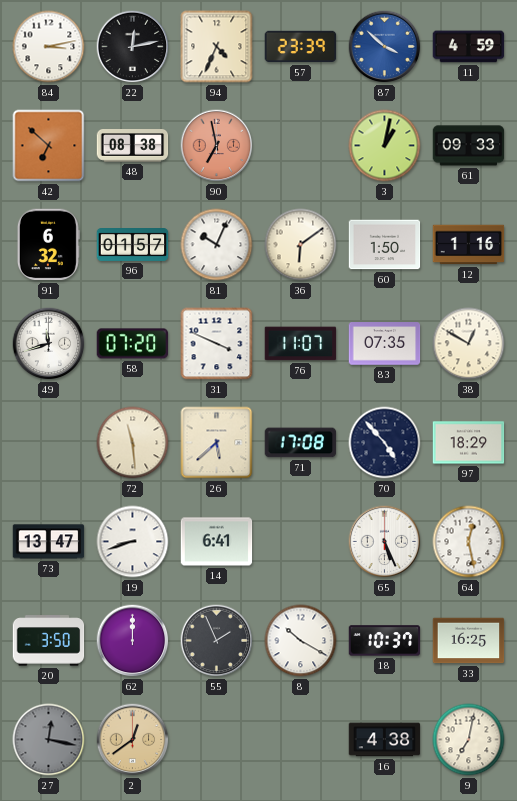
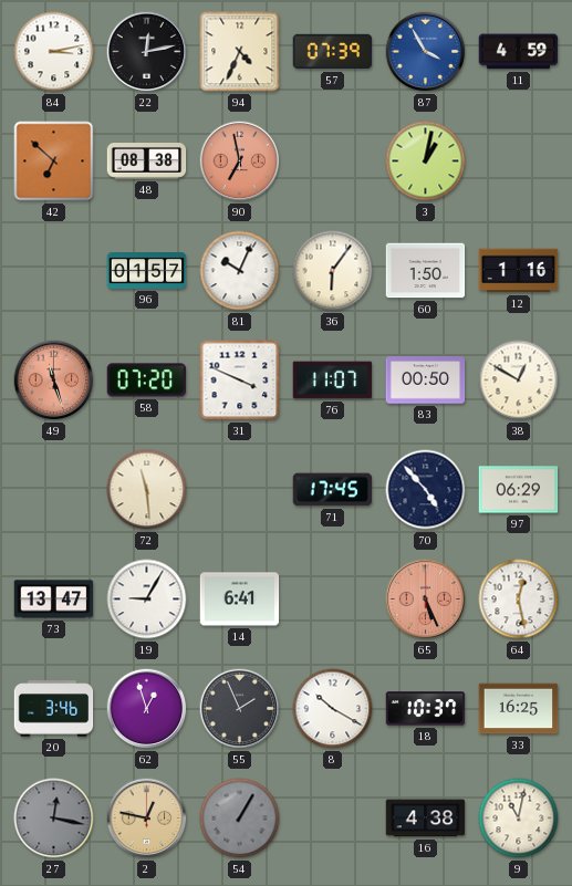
57: 23:39 -> 07:39 (333, 52)
87: 3:52 -> 3:55 (426, 52)
61: 09:33 -> none (469, 146)
91: 6:32 -> none (48, 245)
36: 6:09 -> 6:06 (333, 271)
49: 11:42 -> 11:27 (54, 381)
49 dial: white -> salmon (54, 381)
83: 07:35 -> 00:50 (426, 381)
26: 5:38 -> none (217, 443)
71: 17:08 -> 17:45 (333, 490)
97: 18:29 -> 06:29 (519, 490)
19: 8:42 -> 9:05 (147, 600)
65 dial: white -> salmon (426, 600)
20: 3:50 -> 3:46 (54, 709)
62: 12:00 -> 12:57 (147, 709)
2: 12:39 -> 12:47 (147, 819)
54: none -> 1:05 (240, 819)
9: 7:02 -> 11:02 (519, 819)
